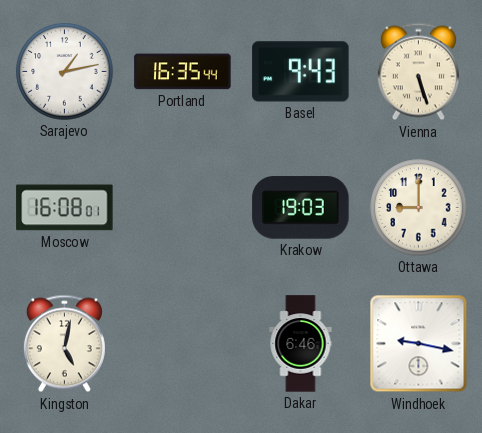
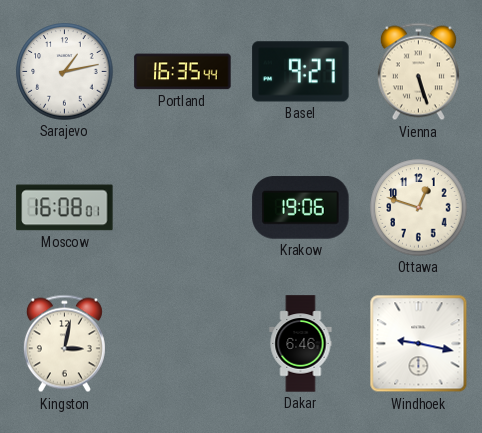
Basel: 9:43 -> 9:27 (301, 72)
Krakow: 19:03 -> 19:06 (301, 208)
Ottawa: 9:00 -> 12:48 (419, 208)
Kingston: 5:02 -> 3:02 (64, 344)
